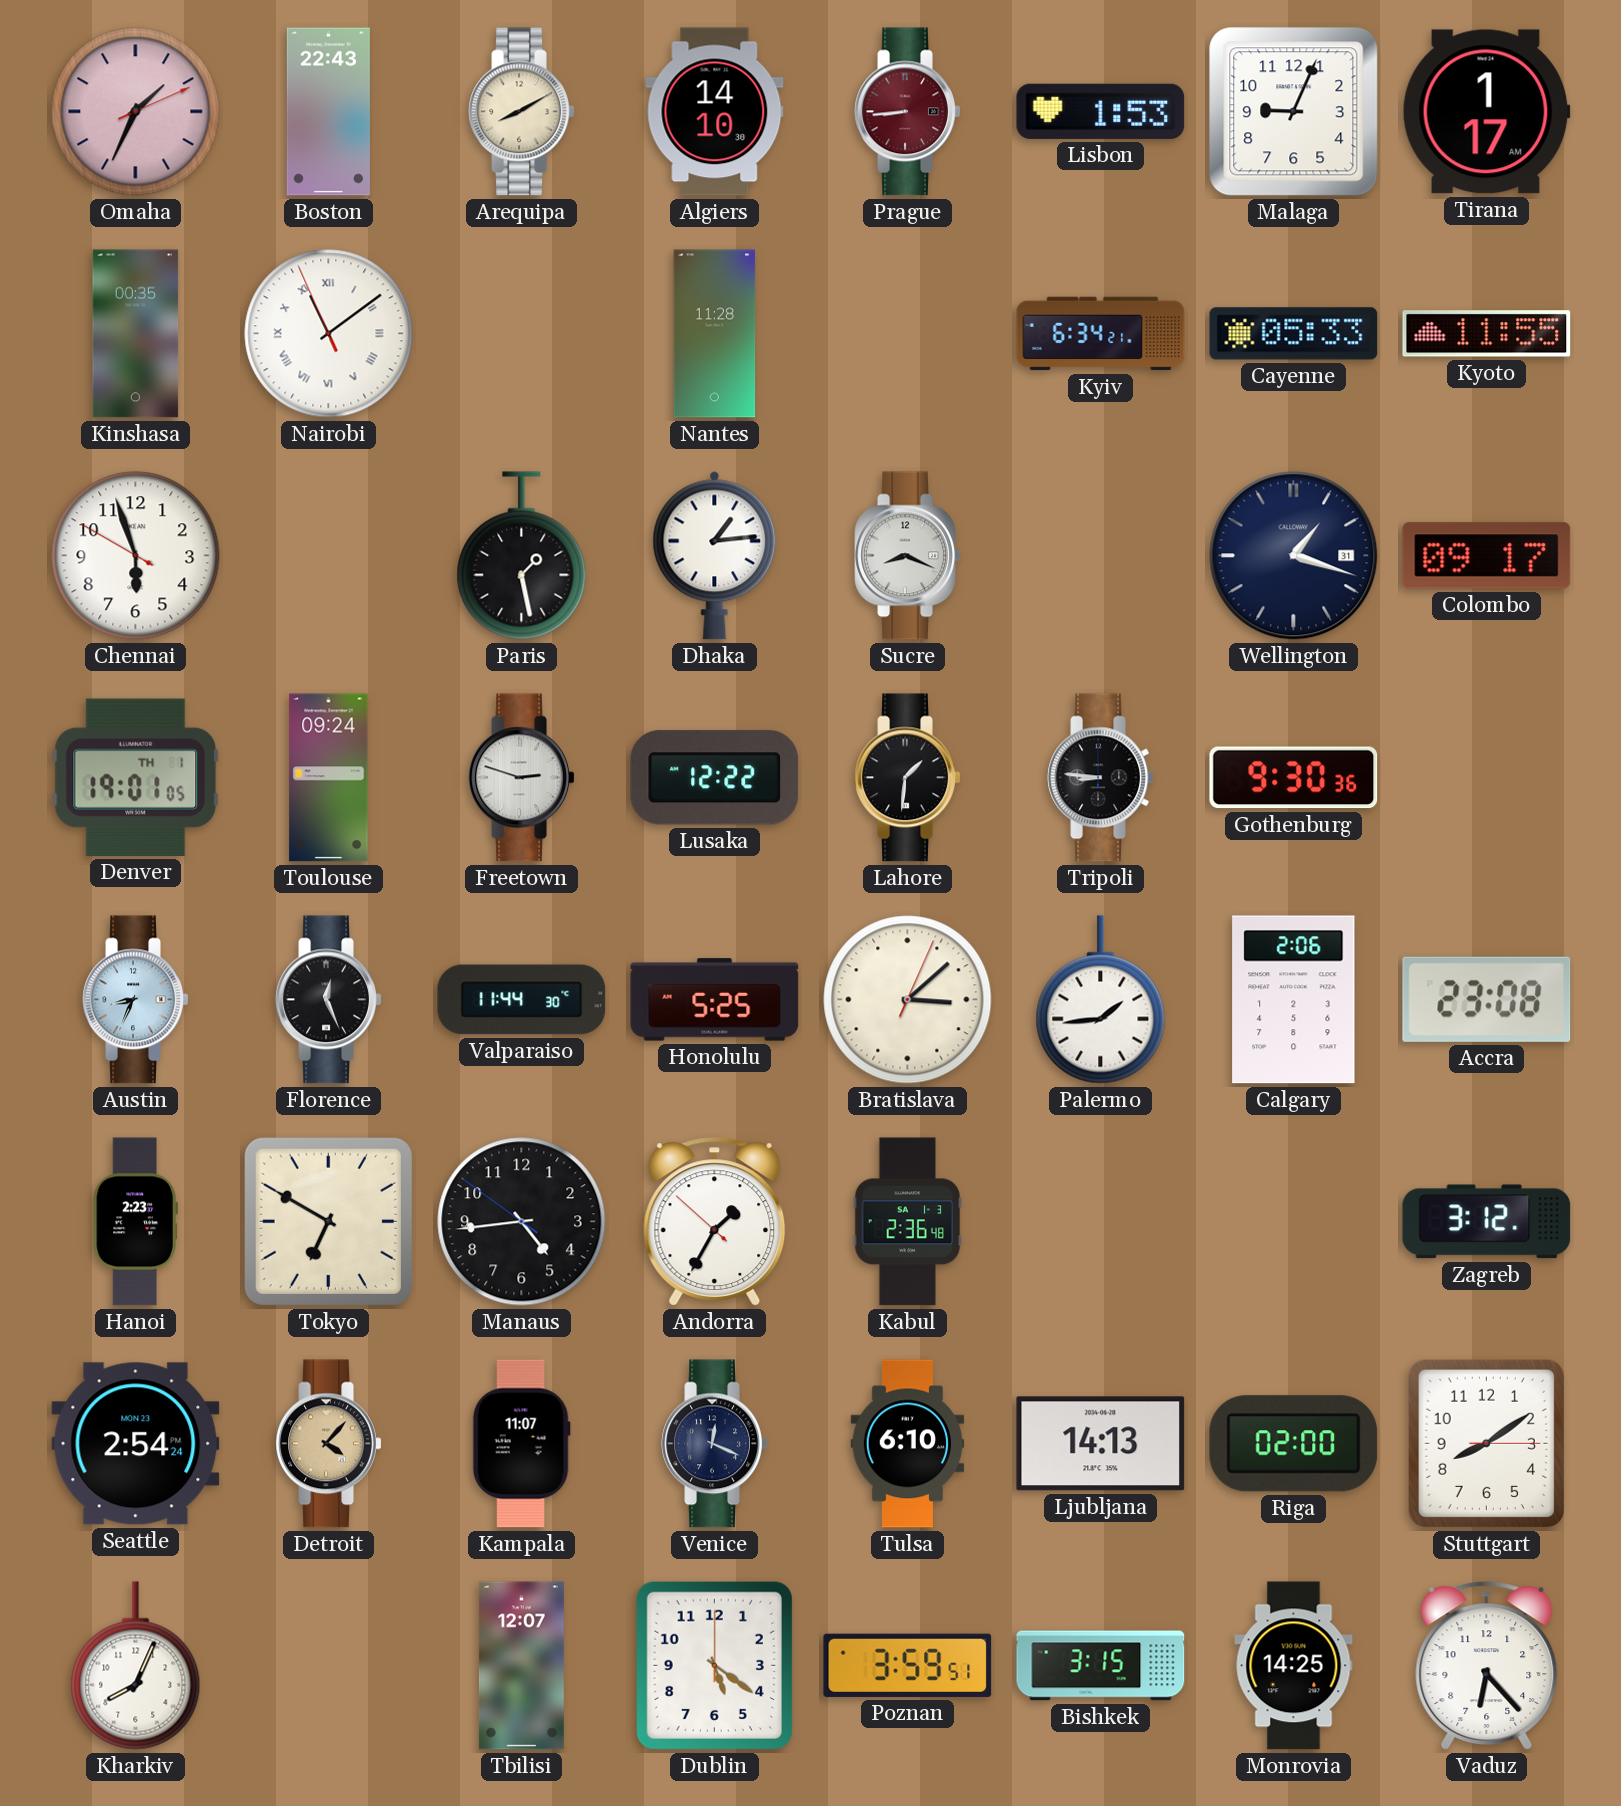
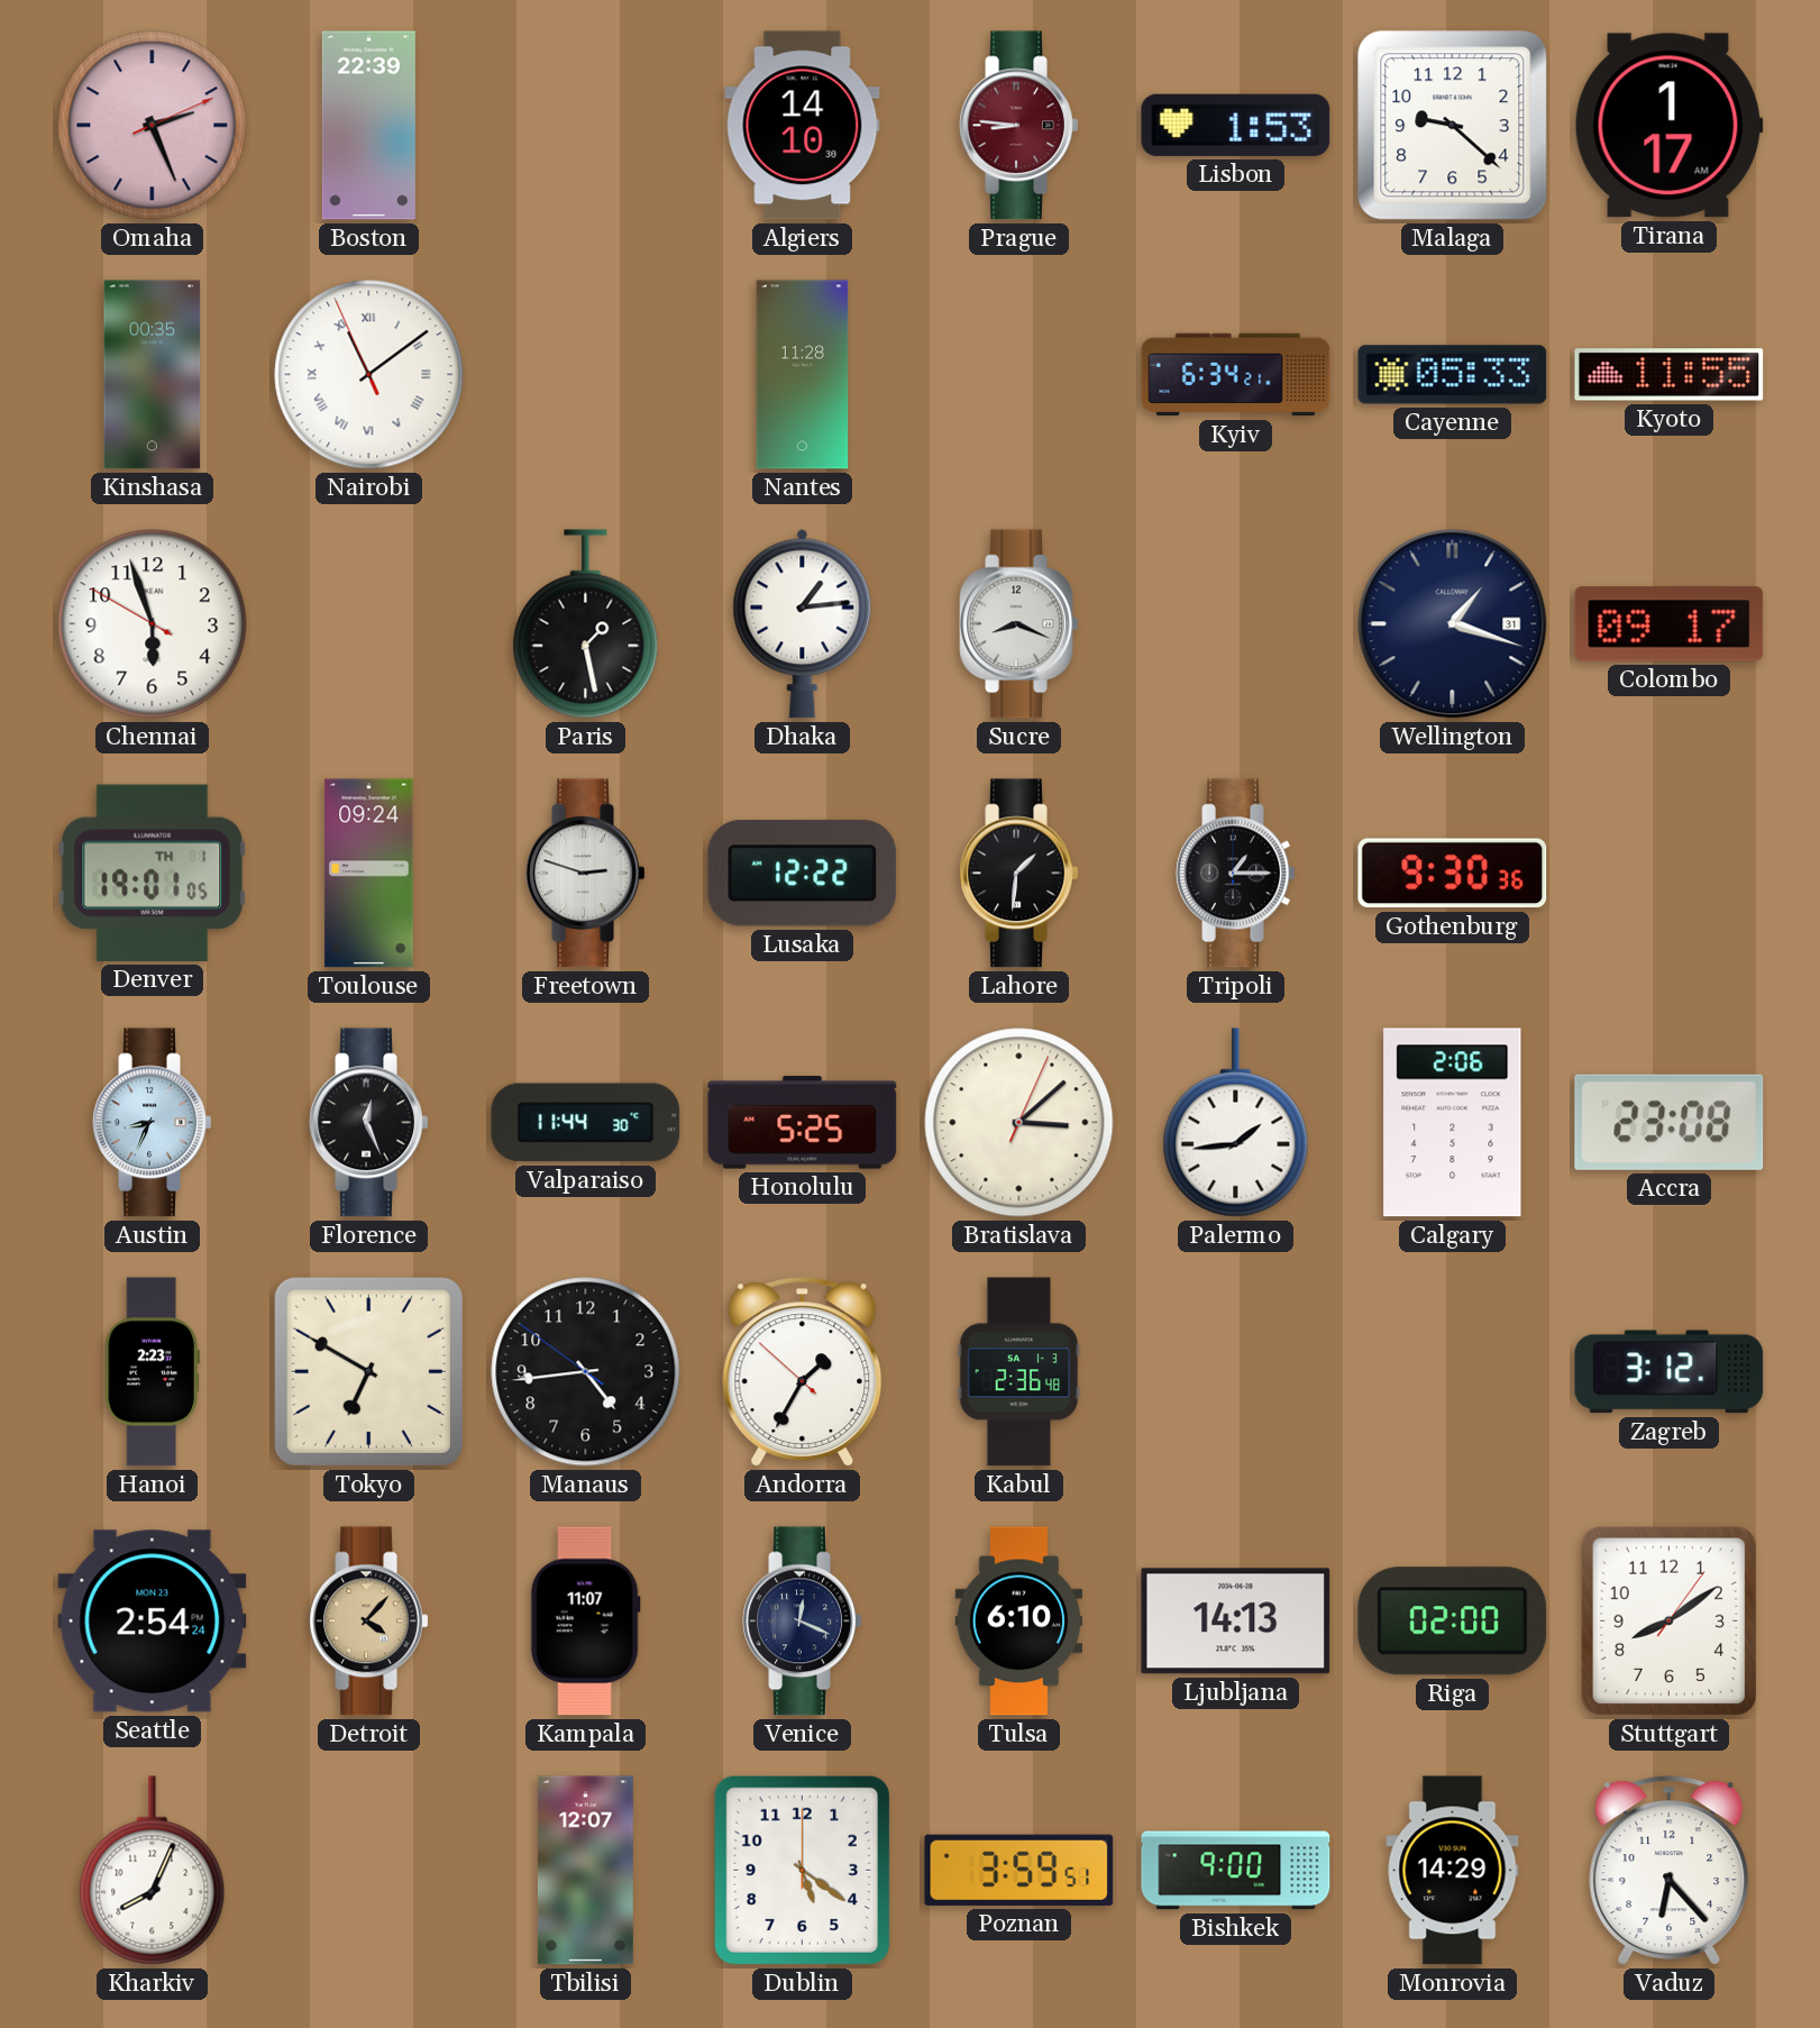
Omaha: 1:34 -> 2:26 (153, 126)
Boston: 22:43 -> 22:39 (368, 126)
Arequipa: 8:10 -> none (522, 112)
Prague: 8:44 -> 8:46 (1019, 126)
Malaga: 9:04 -> 9:22 (1453, 126)
Tripoli: 8:46 -> 1:15 (1236, 874)
Stuttgart: 8:09:15 -> 8:09:06 (1668, 1620)
Bishkek: 3:15 -> 9:00 (1236, 1871)
Monrovia: 14:25 -> 14:29 (1453, 1871)
